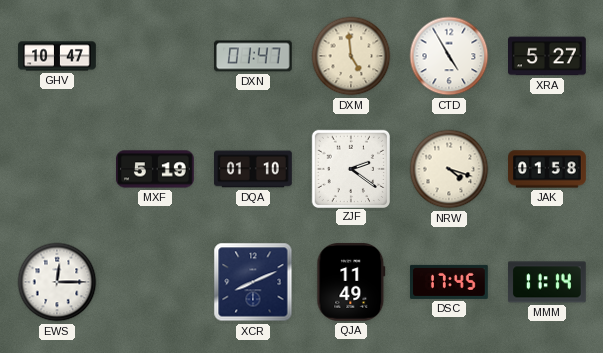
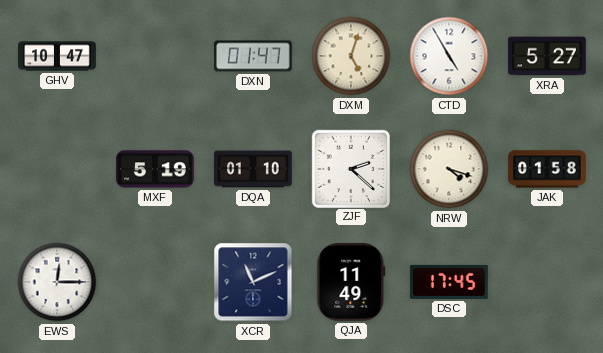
DXM: 4:59 -> 5:03 (351, 56)
ZJF: 2:21 -> 2:22 (350, 168)
XCR: 8:11 -> 11:11 (253, 282)
MMM: 11:14 -> none (548, 282)
